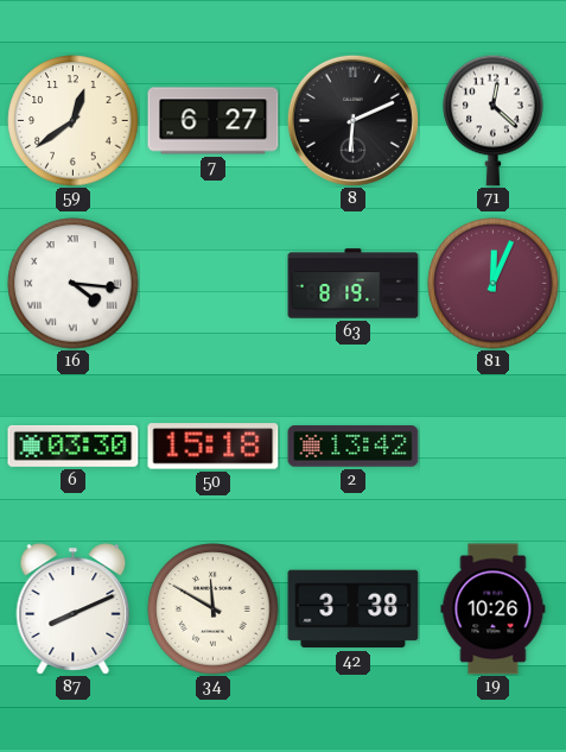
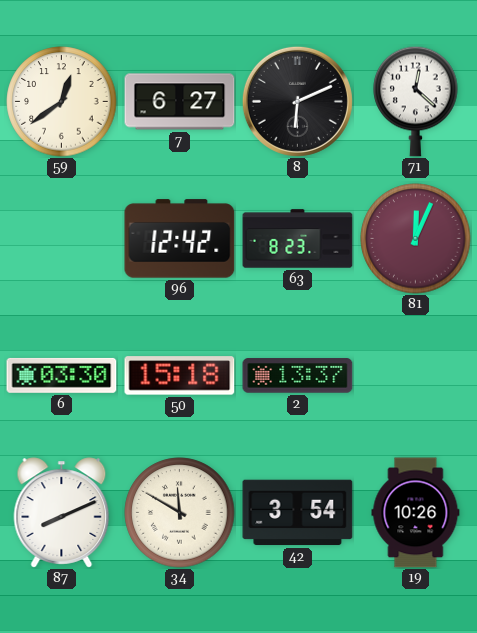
16: 4:16 -> none (74, 284)
96: none -> 12:42 (180, 239)
63: 8:19 -> 8:23 (298, 239)
2: 13:42 -> 13:37 (298, 376)
42: 3:38 -> 3:54 (298, 513)
